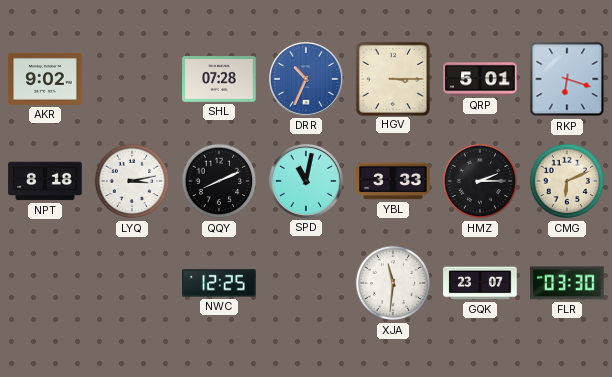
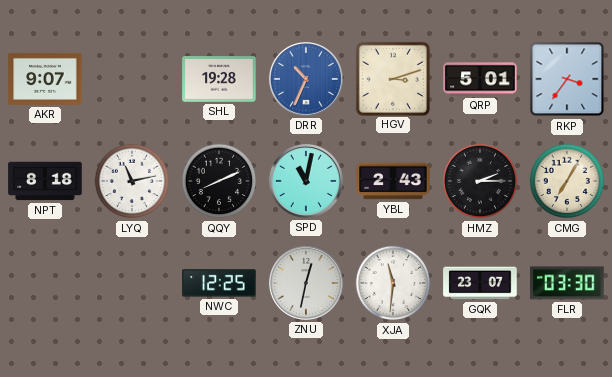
AKR: 9:02 -> 9:07 (45, 79)
SHL: 07:28 -> 19:28 (219, 79)
HGV: 3:15 -> 3:12 (392, 78)
RKP: 6:18 -> 3:36 (567, 79)
LYQ: 3:13 -> 11:13 (132, 181)
YBL: 3:33 -> 2:43 (393, 181)
CMG: 6:11 -> 7:05 (567, 181)
ZNU: none -> 12:32 (306, 283)
